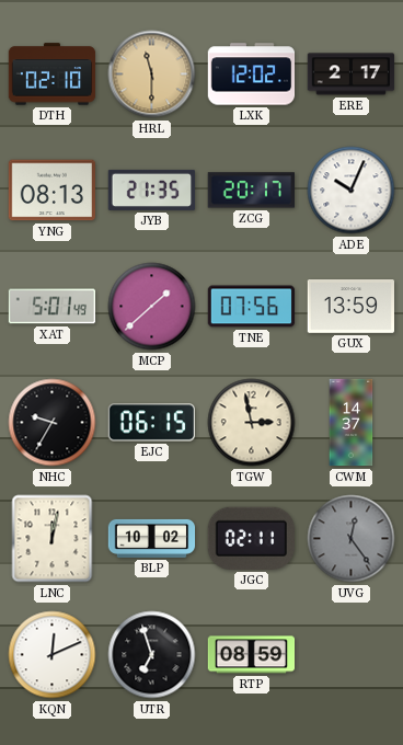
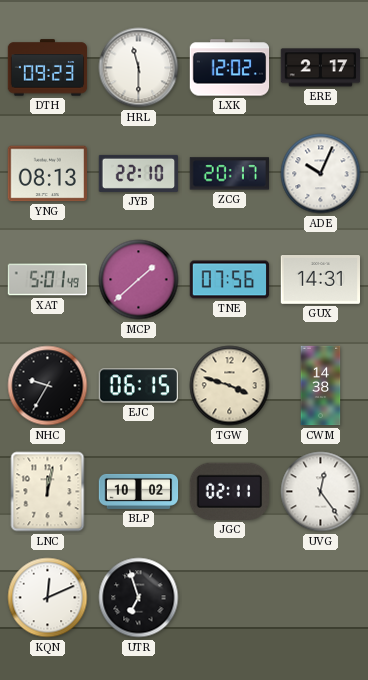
DTH: 02:10 -> 09:23 (48, 68)
HRL dial: champagne -> white (139, 68)
JYB: 21:35 -> 22:10 (139, 173)
GUX: 13:59 -> 14:31 (321, 280)
TGW: 2:58 -> 3:48 (230, 386)
CWM: 14:37 -> 14:38 (321, 386)
UVG dial: grey -> white (321, 492)
RTP: 08:59 -> none (252, 655)
